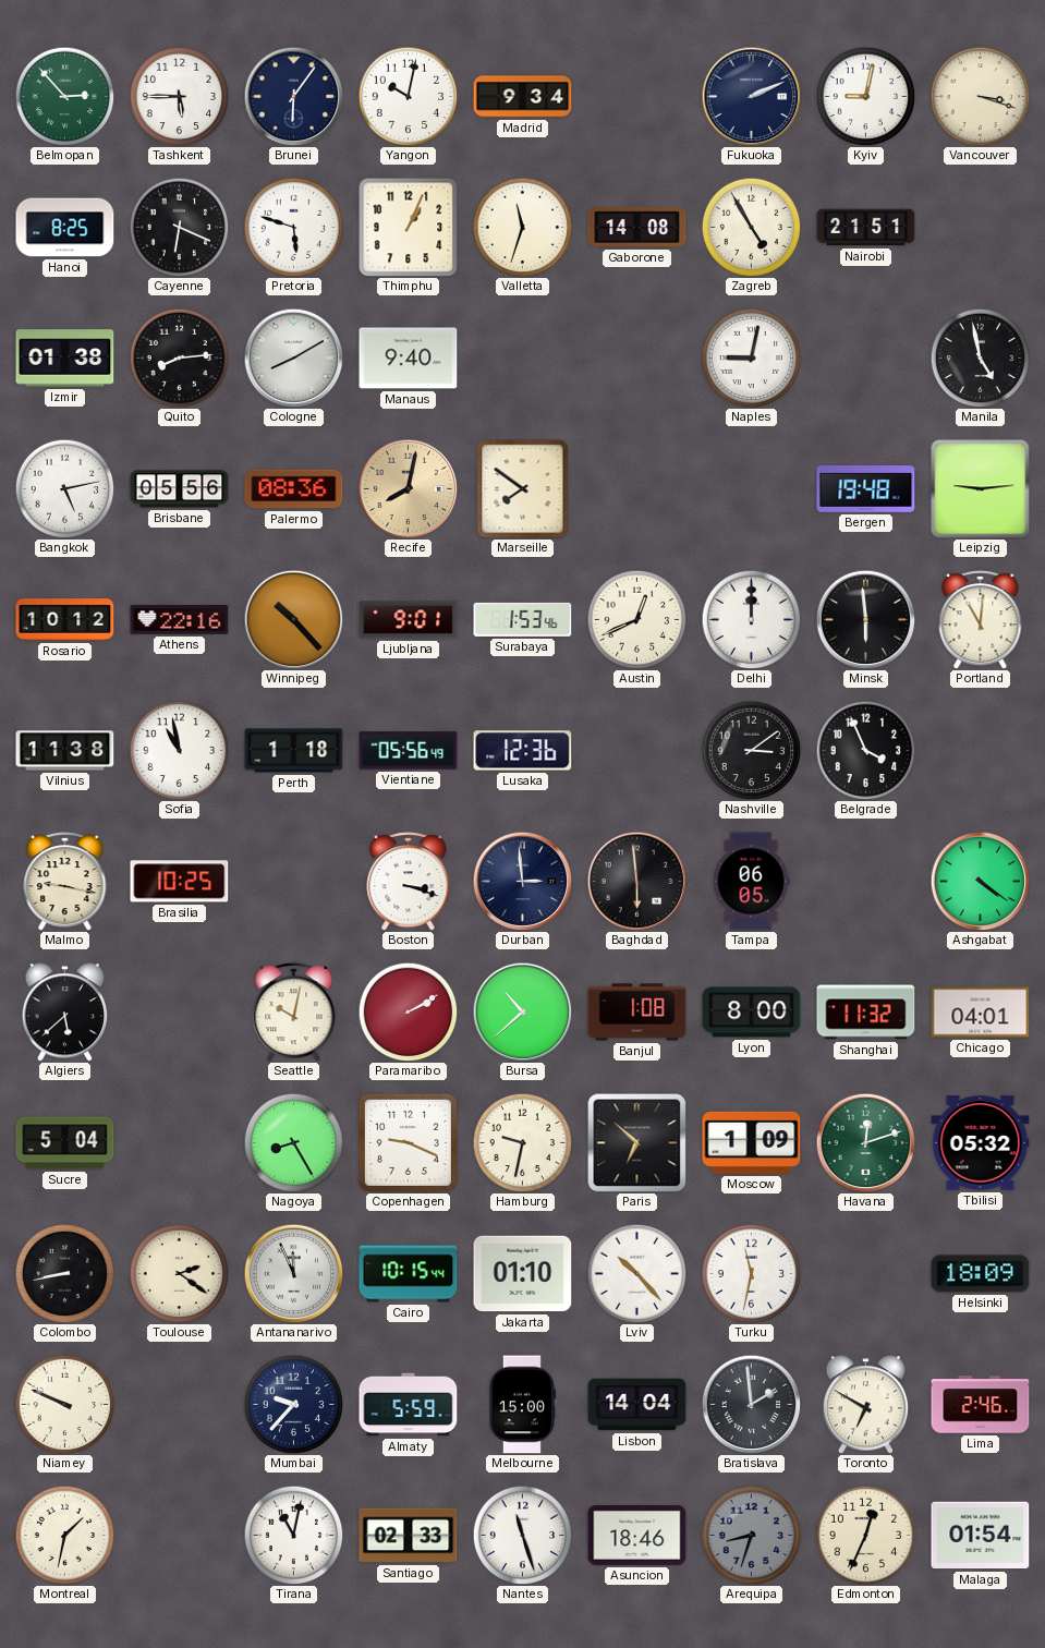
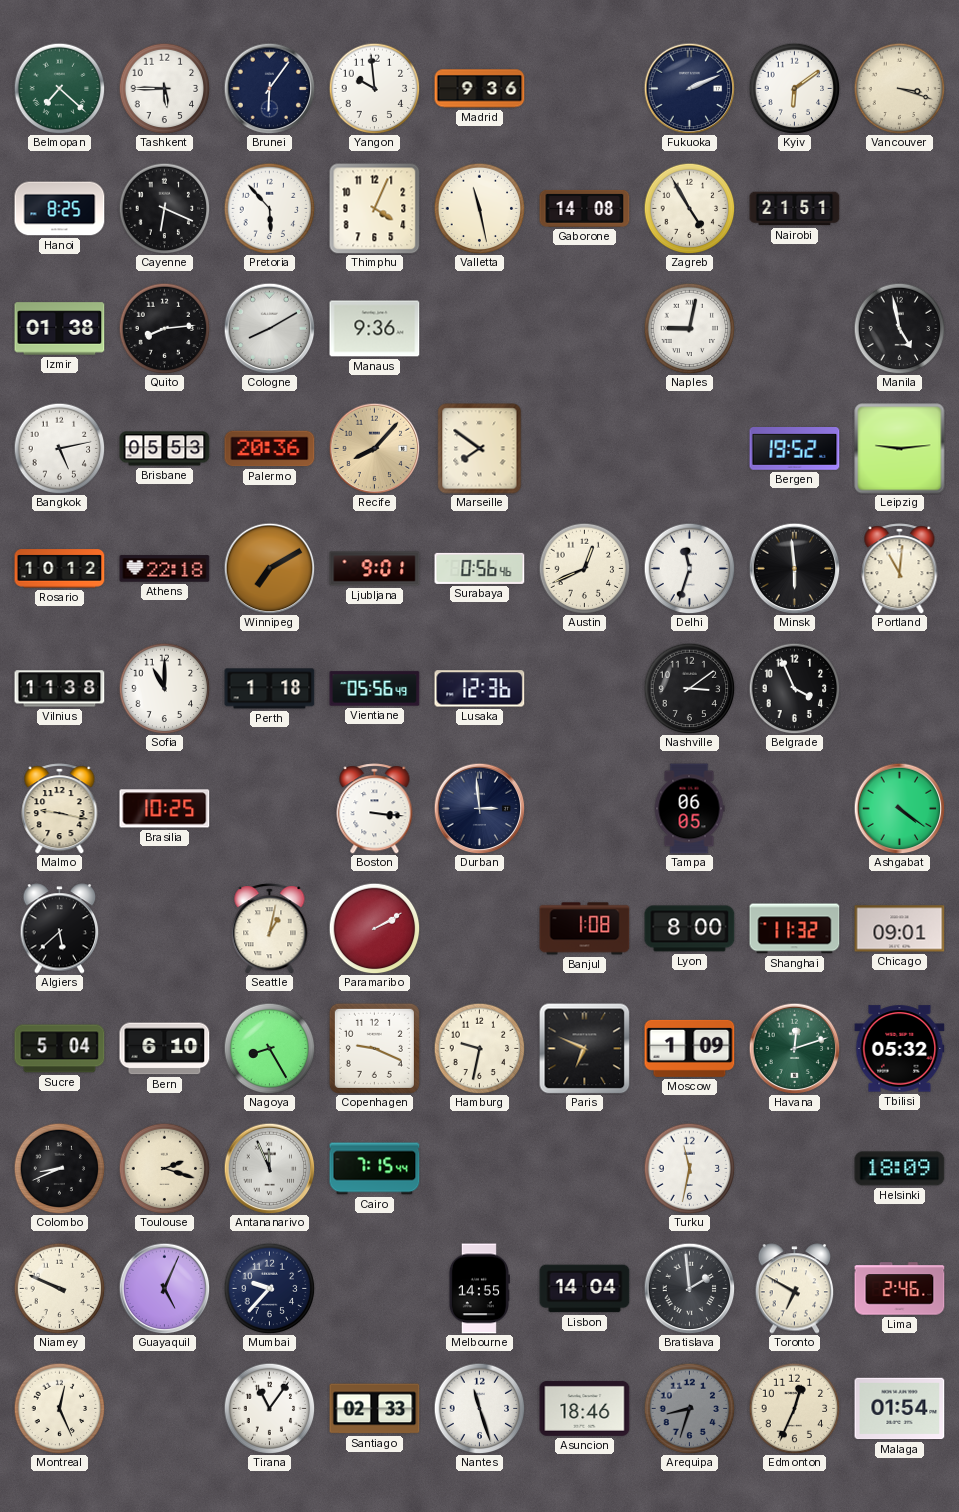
Belmopan: 2:53 -> 7:22 (59, 88)
Yangon: 10:02 -> 9:59 (374, 88)
Madrid: 9:34 -> 9:36 (480, 89)
Kyiv: 9:02 -> 6:09 (794, 88)
Pretoria: 5:48 -> 5:53 (269, 208)
Thimphu: 1:04 -> 4:04 (375, 209)
Valletta: 11:33 -> 11:28 (479, 208)
Manaus: 9:40 -> 9:36 (375, 329)
Brisbane: 05:56 -> 05:53 (165, 449)
Palermo: 08:36 -> 20:36 (270, 449)
Recife: 8:02 -> 8:07 (374, 448)
Bergen: 19:48 -> 19:52 (795, 449)
Athens: 22:16 -> 22:18 (165, 569)
Winnipeg: 10:23 -> 7:10 (269, 568)
Surabaya: 1:53 -> 0:56 (480, 568)
Delhi: 12:00 -> 11:33 (689, 568)
Sofia: 10:58 -> 11:00 (164, 688)
Boston: 3:18 -> 3:16 (375, 809)
Baghdad: 5:59 -> none (636, 881)
Seattle: 10:02 -> 1:02 (270, 929)
Bursa: 10:38 -> none (522, 1011)
Chicago: 04:01 -> 09:01 (900, 929)
Bern: none -> 6:10 (165, 1049)
Paris: 6:52 -> 6:49 (584, 1048)
Colombo: 8:43 -> 8:41 (59, 1168)
Toulouse: 2:21 -> 2:18 (164, 1168)
Cairo: 10:15 -> 7:15 (375, 1169)
Jakarta: 01:10 -> none (523, 1274)
Lviv: 10:23 -> none (636, 1273)
Guayaquil: none -> 5:04 (164, 1288)
Almaty: 5:59 -> none (409, 1405)
Melbourne: 15:00 -> 14:55 (479, 1289)
Montreal: 1:32 -> 12:26 (59, 1408)
Tirana: 11:02 -> 11:06 (269, 1408)
